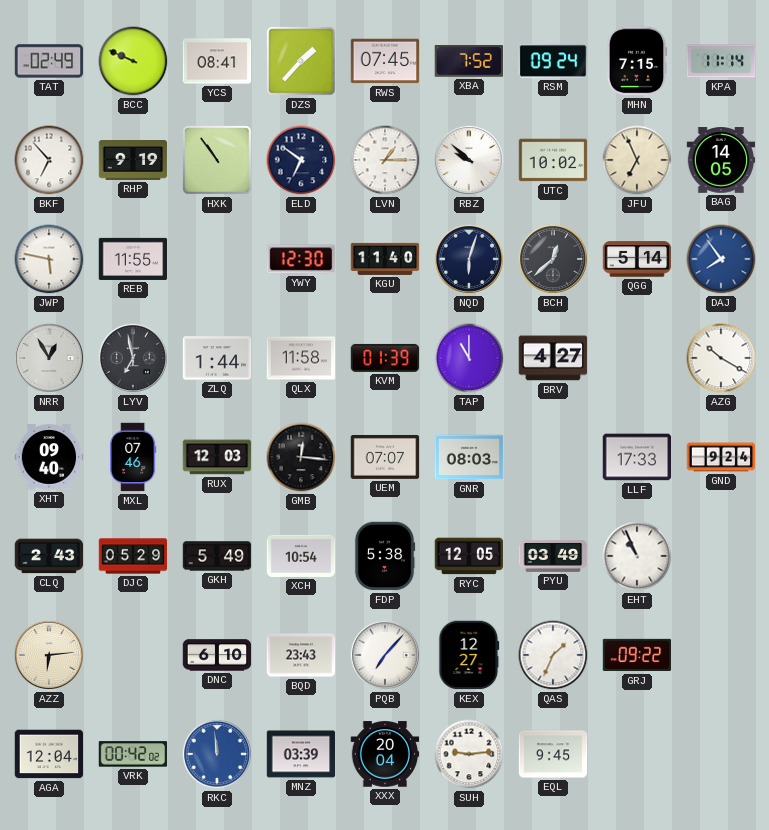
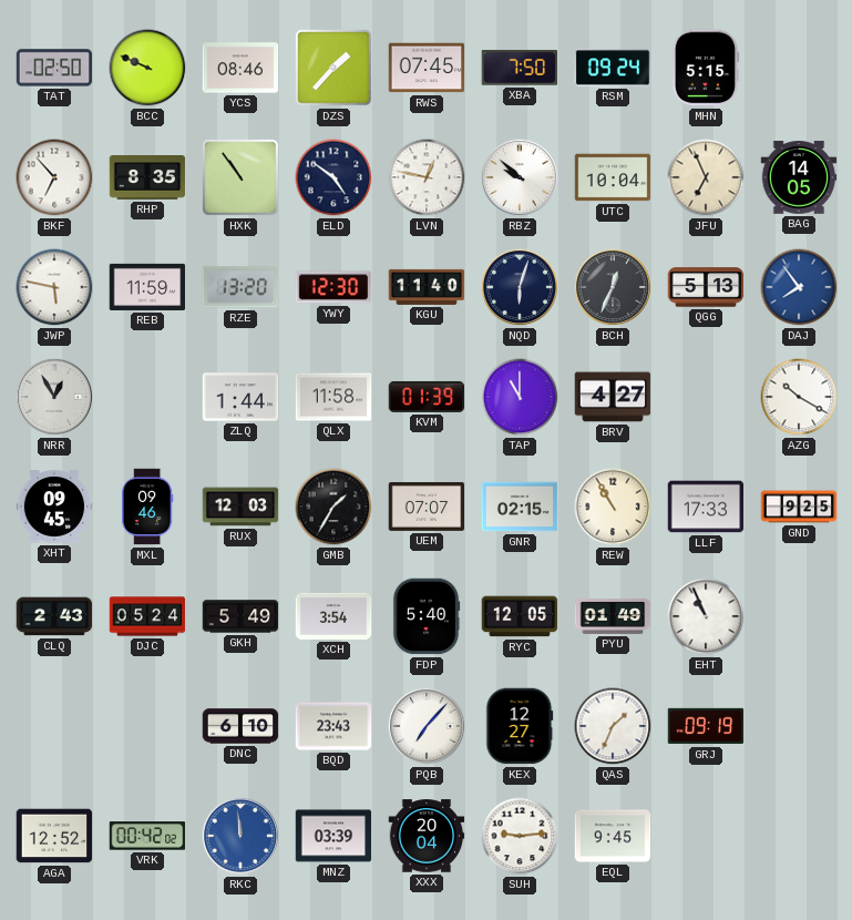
TAT: 02:49 -> 02:50 (54, 68)
YCS: 08:41 -> 08:46 (240, 68)
XBA: 7:52 -> 7:50 (520, 68)
MHN: 7:15 -> 5:15 (706, 68)
KPA: 11:14 -> none (721, 61)
RHP: 9:19 -> 8:35 (147, 178)
ELD: 6:51 -> 4:51 (333, 177)
LVN: 1:15 -> 12:47 (427, 177)
UTC: 10:02 -> 10:04 (613, 177)
REB: 11:55 -> 11:59 (147, 287)
RZE: none -> 13:20 (240, 287)
BCH: 12:38 -> 12:34 (613, 287)
QGG: 5:14 -> 5:13 (706, 287)
LYV: 6:58 -> none (133, 358)
XHT: 09:40 -> 09:45 (54, 507)
MXL: 07:46 -> 09:46 (147, 507)
GMB: 12:16 -> 1:35 (333, 507)
GNR: 08:03 -> 02:15 (520, 507)
REW: none -> 10:55 (613, 507)
GND: 9:24 -> 9:25 (799, 507)
DJC: 05:29 -> 05:24 (147, 616)
XCH: 10:54 -> 3:54 (333, 616)
FDP: 5:38 -> 5:40 (427, 616)
PYU: 03:49 -> 01:49 (613, 617)
AZZ: 6:14 -> none (49, 655)
GRJ: 09:22 -> 09:19 (706, 726)
AGA: 12:04 -> 12:52 (54, 836)
